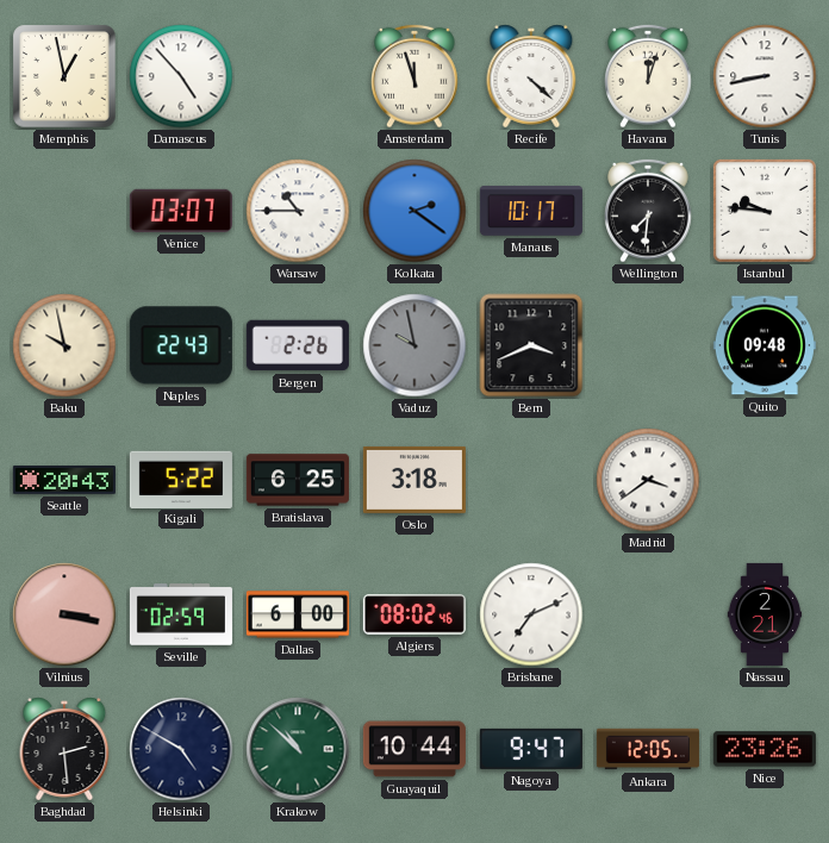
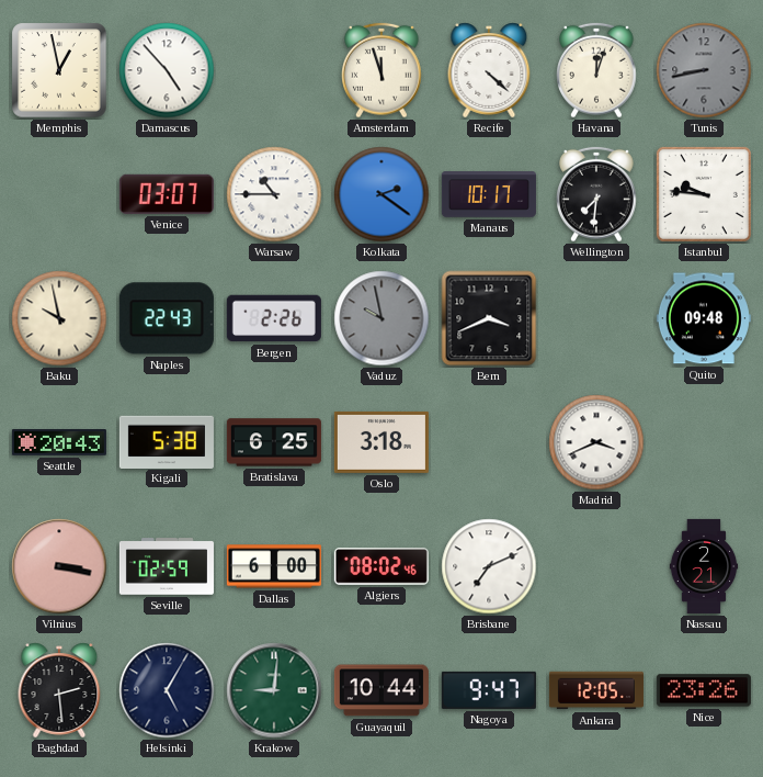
Tunis dial: white -> grey (704, 70)
Kigali: 5:22 -> 5:38 (167, 441)
Madrid: 3:39 -> 3:41 (596, 442)
Helsinki: 4:50 -> 5:05 (167, 690)
Krakow: 10:52 -> 9:01 (274, 690)
